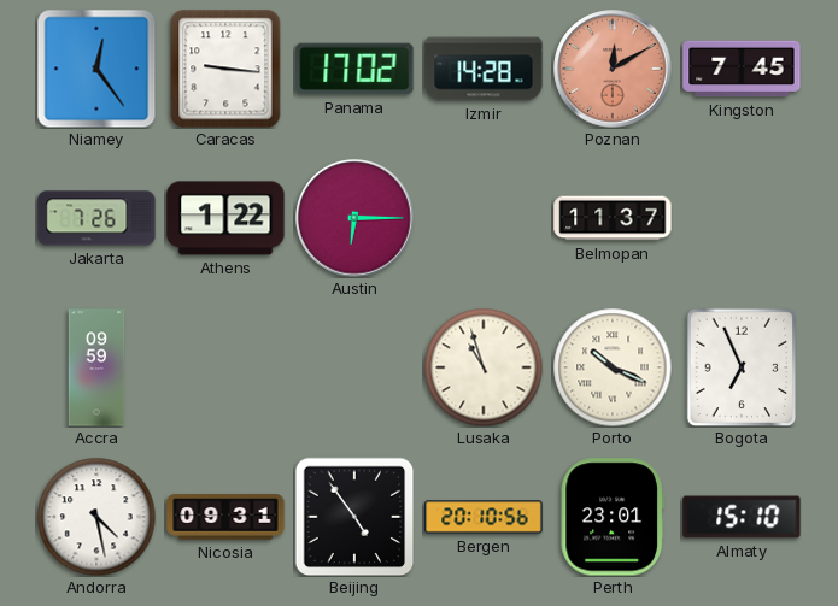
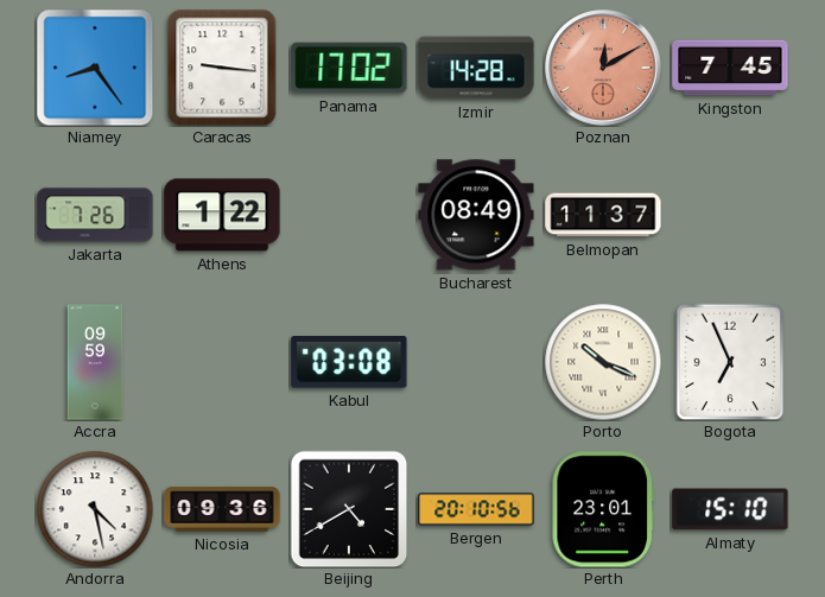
Niamey: 12:24 -> 8:24 (95, 68)
Austin: 6:15 -> none (354, 218)
Bucharest: none -> 08:49 (476, 215)
Kabul: none -> 03:08 (349, 362)
Lusaka: 10:57 -> none (484, 367)
Nicosia: 09:31 -> 09:36 (222, 509)
Beijing: 4:54 -> 4:40 (349, 509)
